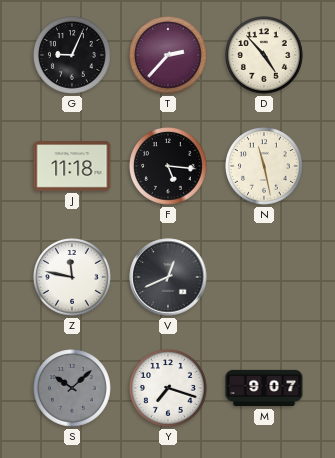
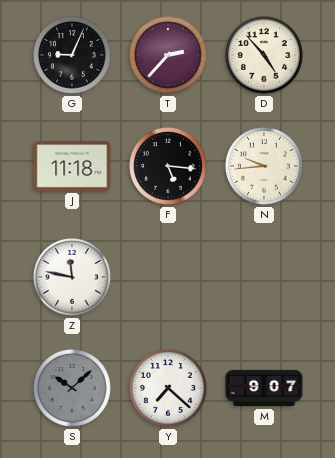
N: 11:28 -> 9:44 (265, 167)
V: 12:41 -> none (168, 277)
Y: 7:18 -> 7:22 (169, 389)
